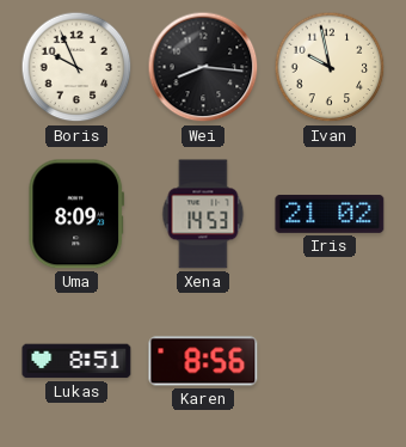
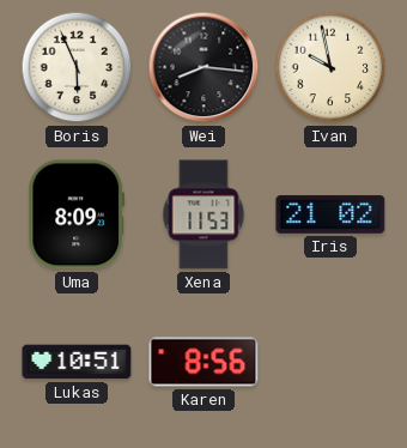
Boris: 9:56 -> 5:56 (77, 67)
Xena: 14:53 -> 11:53 (203, 214)
Lukas: 8:51 -> 10:51 (77, 362)
